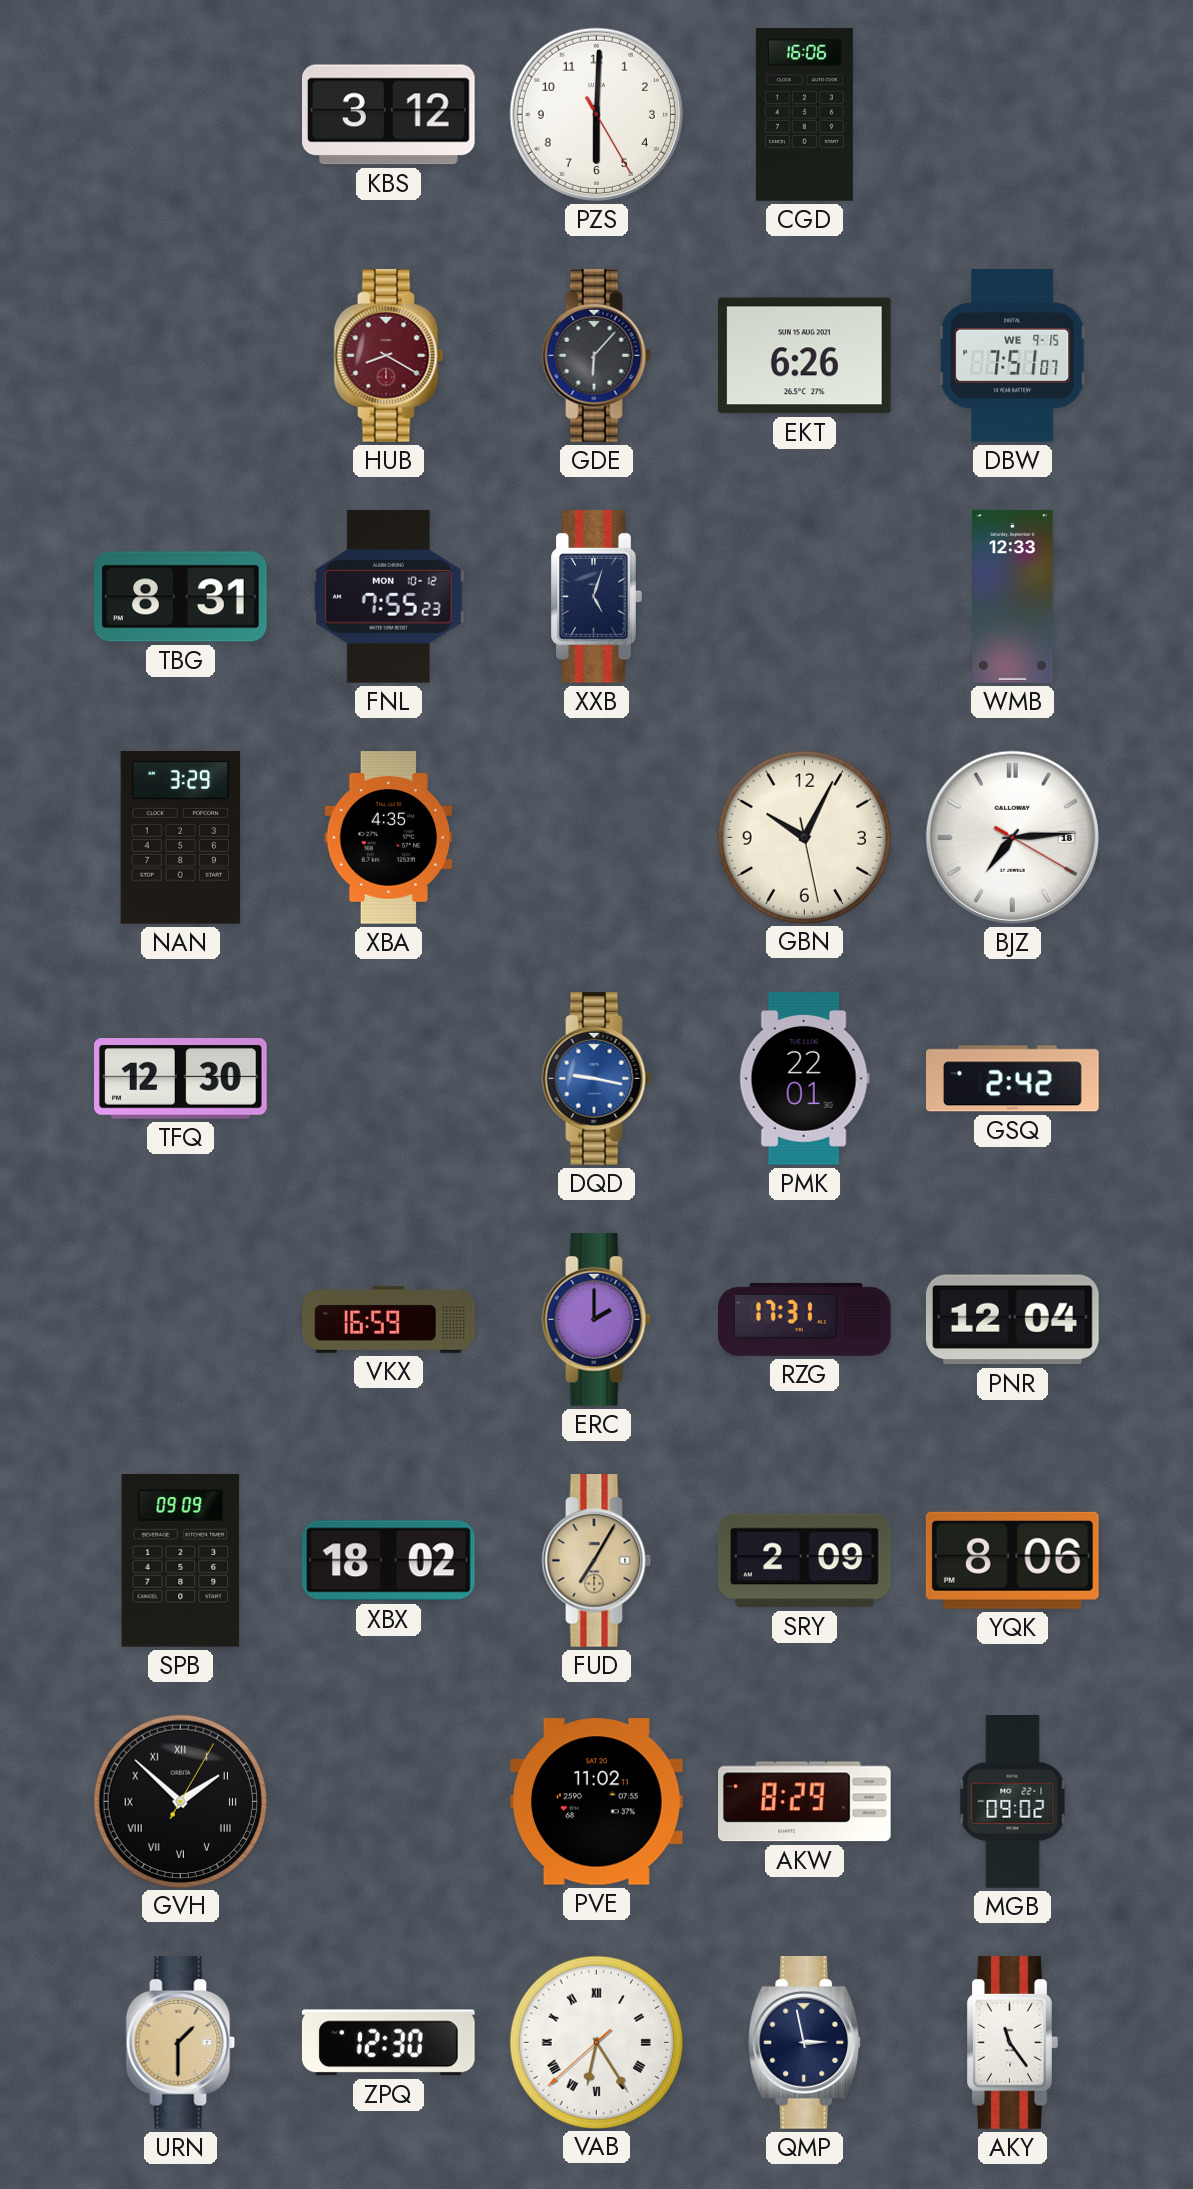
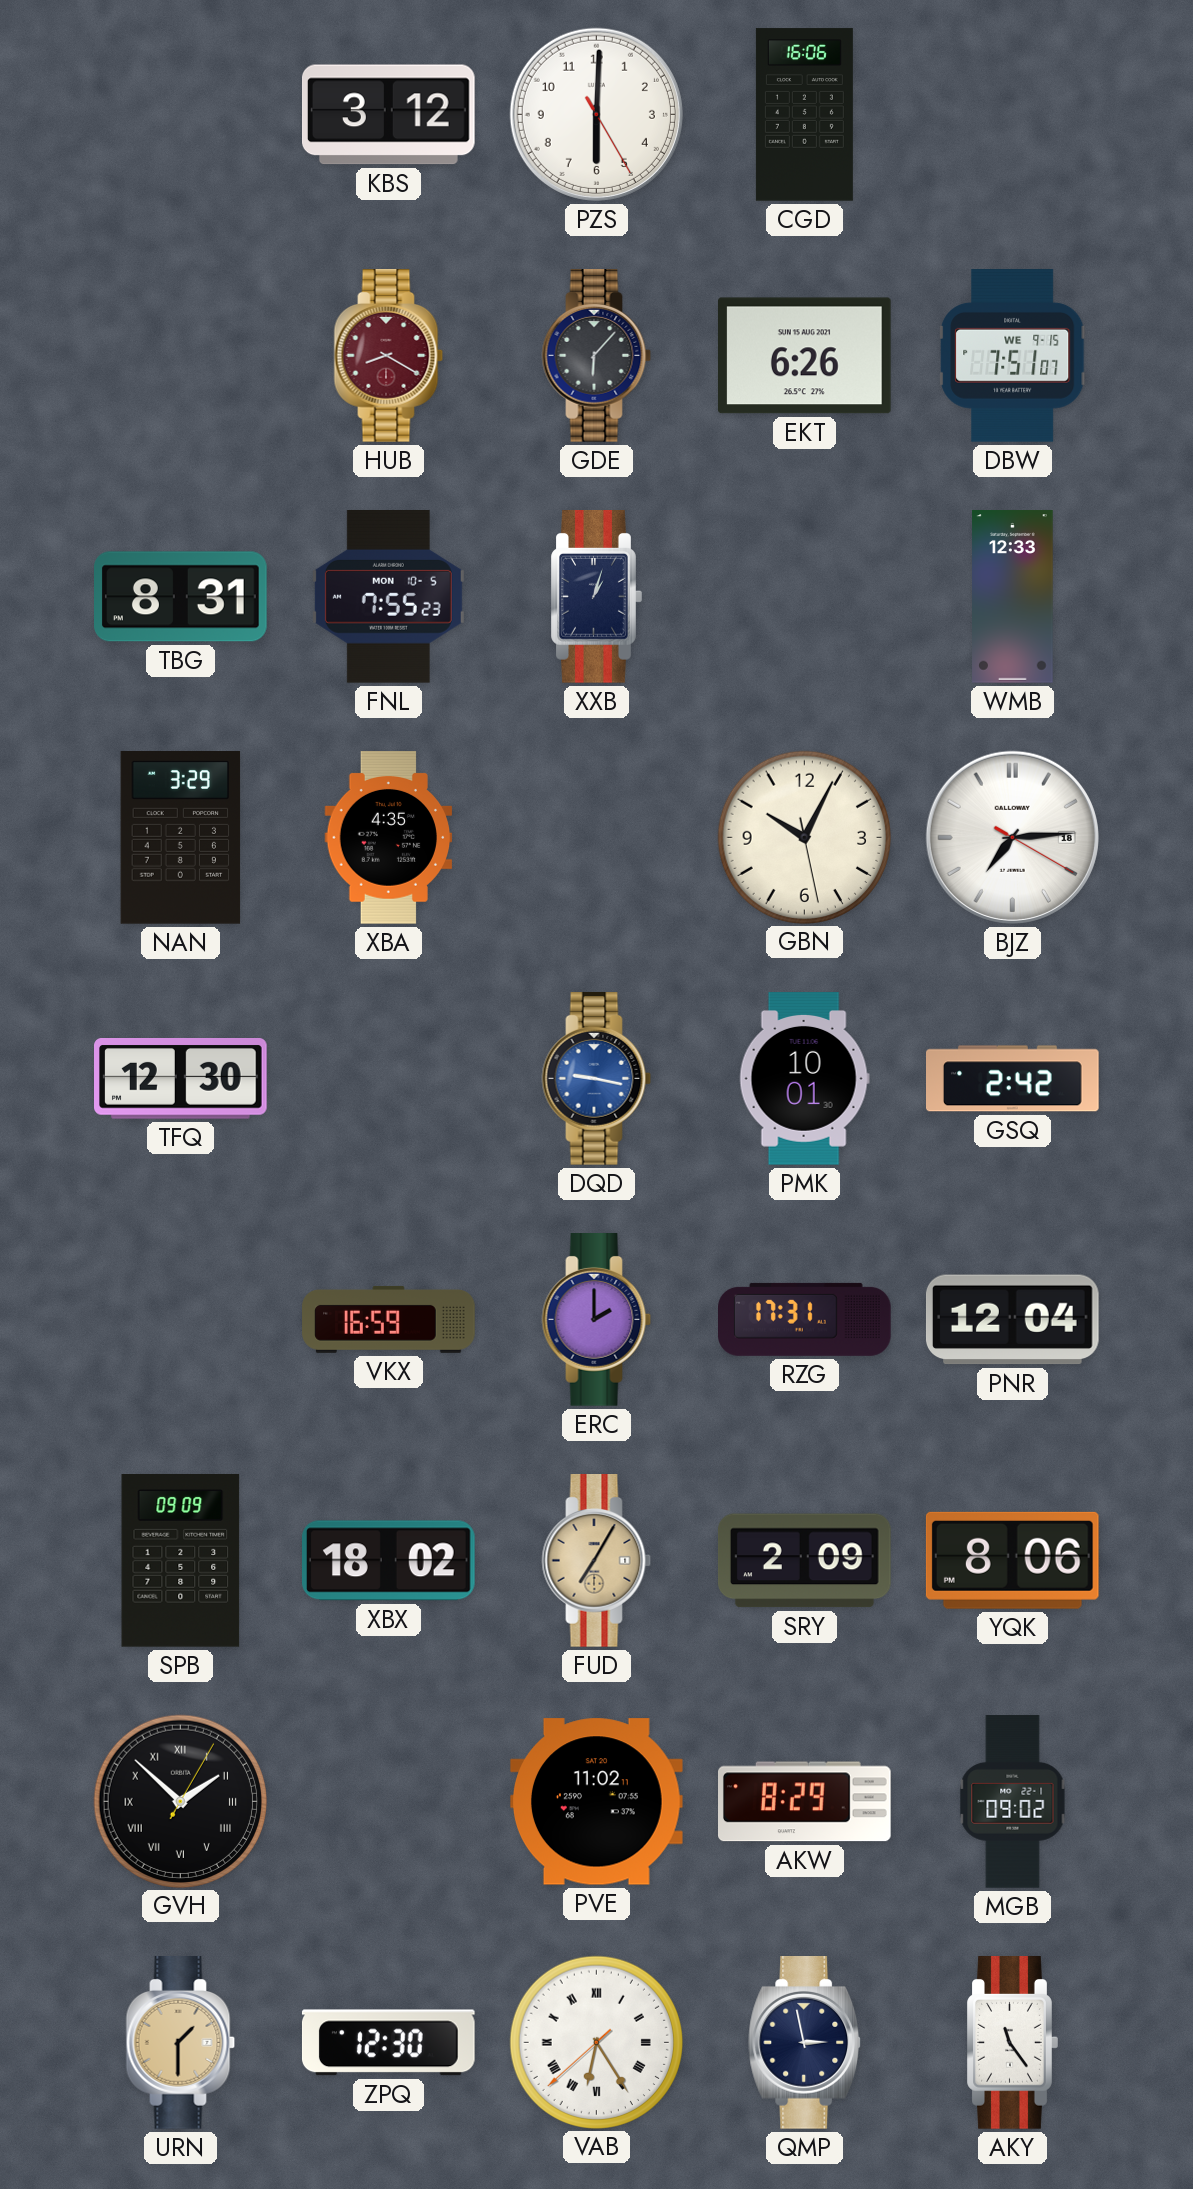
FNL date: MON 10-12 -> MON 10-5 (388, 597)
XXB: 5:03 -> 1:03 (596, 597)
PMK: 22:01 -> 10:01 (804, 1079)
